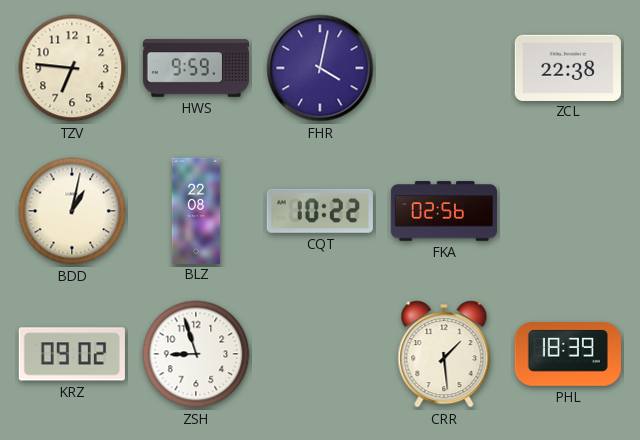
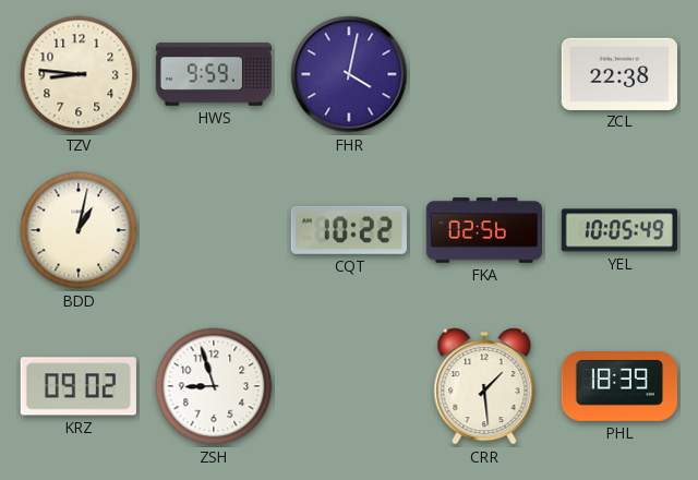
TZV: 6:46 -> 8:46 (79, 74)
BLZ: 22:08 -> none (196, 210)
YEL: none -> 10:05 (619, 230)
